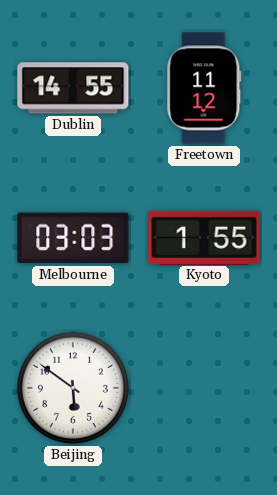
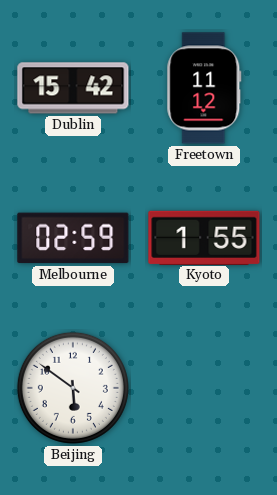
Dublin: 14:55 -> 15:42 (73, 88)
Melbourne: 03:03 -> 02:59 (73, 238)
